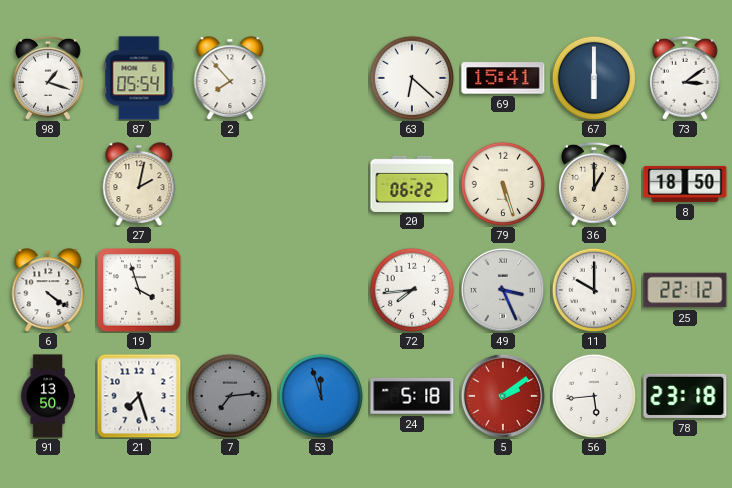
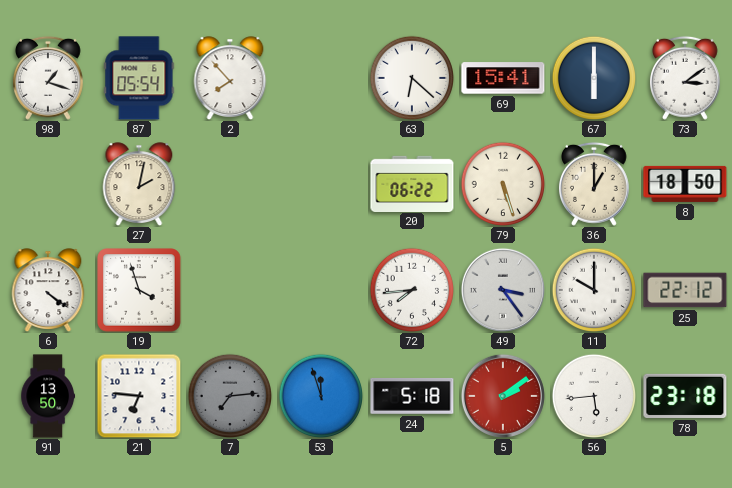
49: 3:26 -> 3:24 (503, 290)
21: 7:27 -> 6:46 (139, 396)
